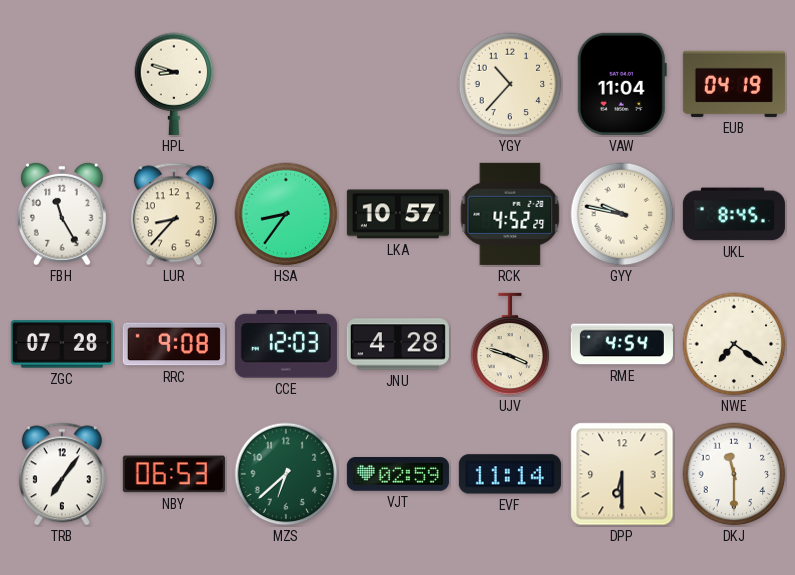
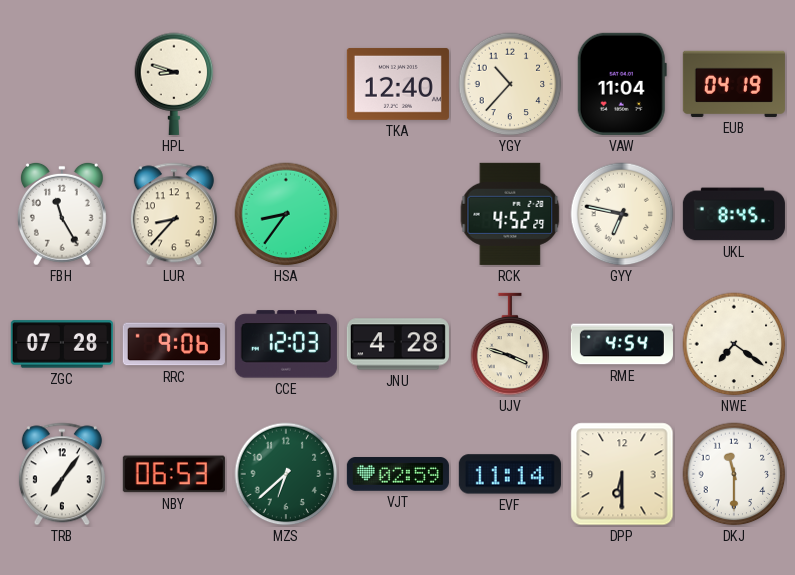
TKA: none -> 12:40 (398, 84)
LKA: 10:57 -> none (398, 214)
GYY: 9:47 -> 6:47 (622, 214)
RRC: 9:08 -> 9:06 (174, 344)
